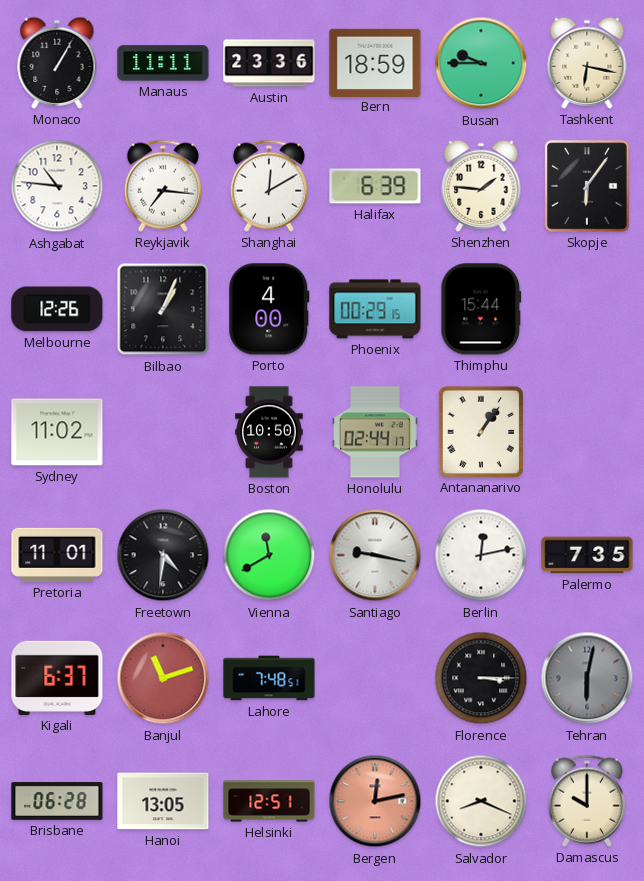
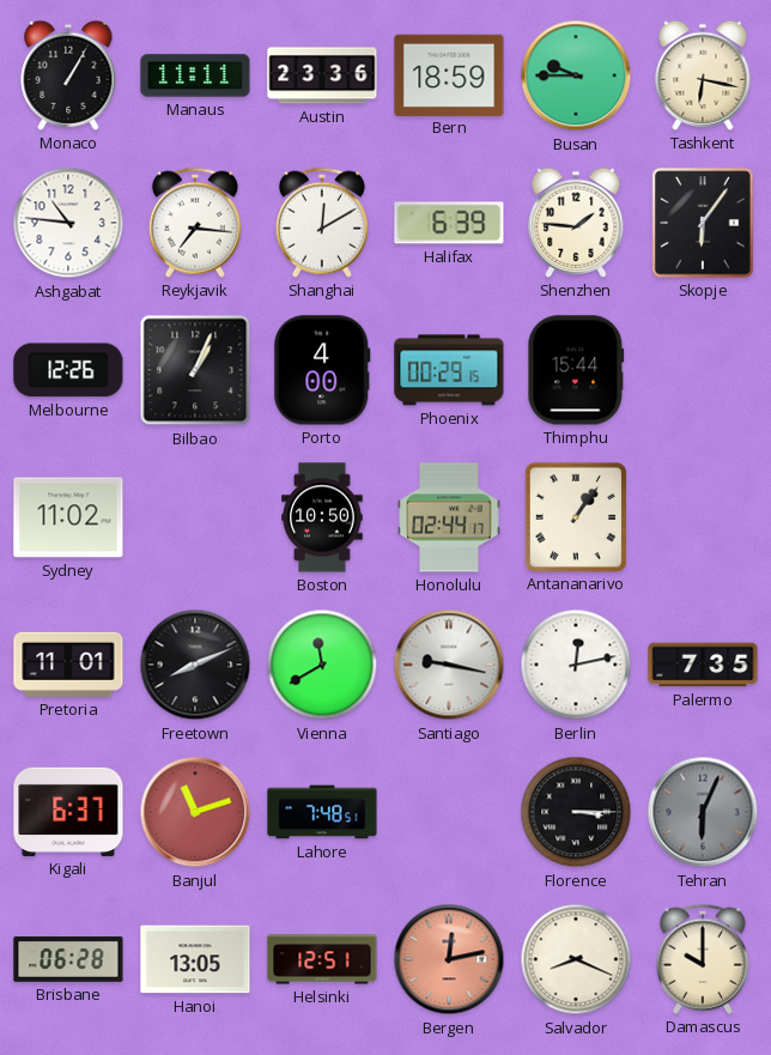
Freetown: 4:31 -> 8:11 (195, 665)
Tehran: 6:02 -> 6:04 (703, 812)
